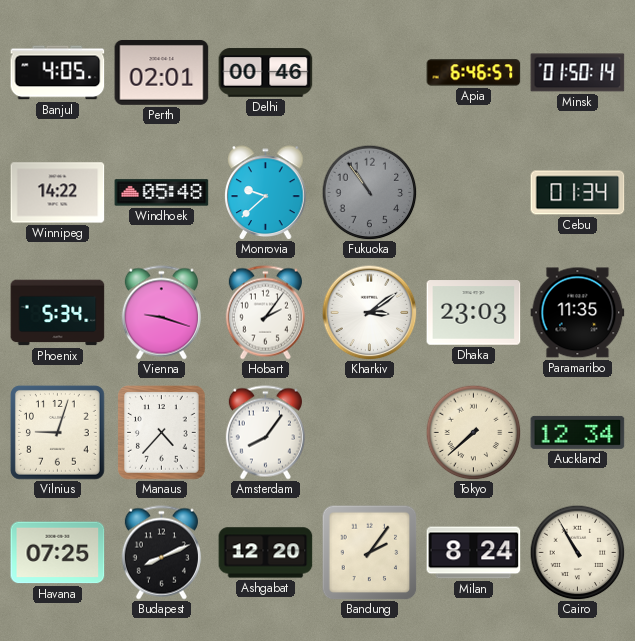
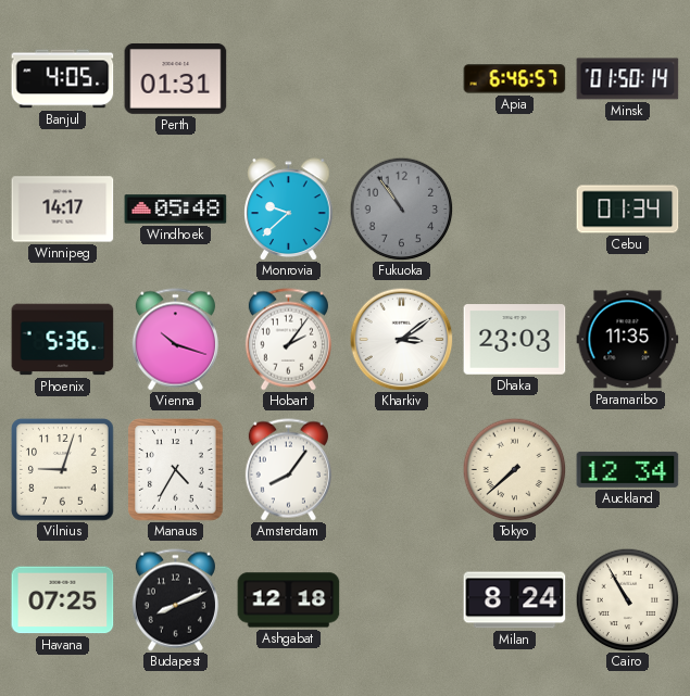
Perth: 02:01 -> 01:31 (176, 78)
Delhi: 00:46 -> none (266, 73)
Winnipeg: 14:22 -> 14:17 (63, 210)
Phoenix: 5:34 -> 5:36 (63, 340)
Vienna: 9:18 -> 10:18 (175, 340)
Manaus: 4:37 -> 4:35 (176, 470)
Ashgabat: 12:20 -> 12:18 (289, 600)
Bandung: 2:06 -> none (369, 552)
